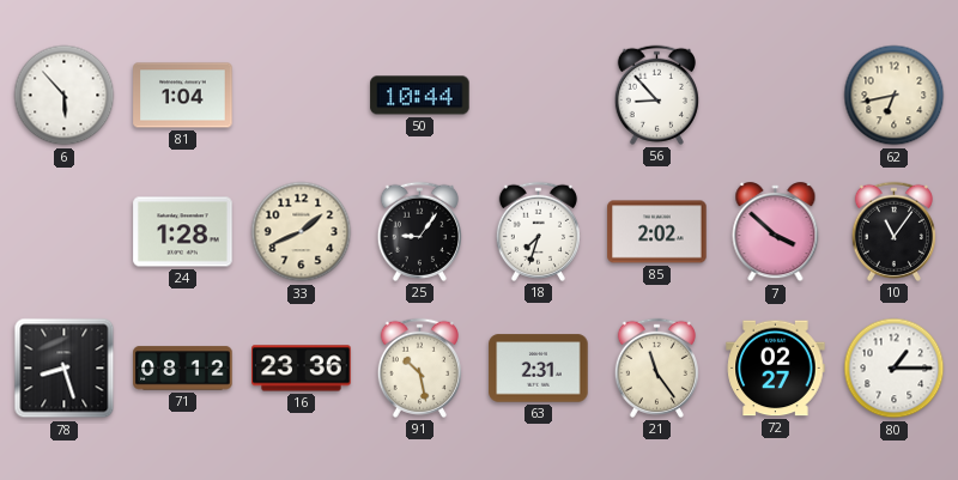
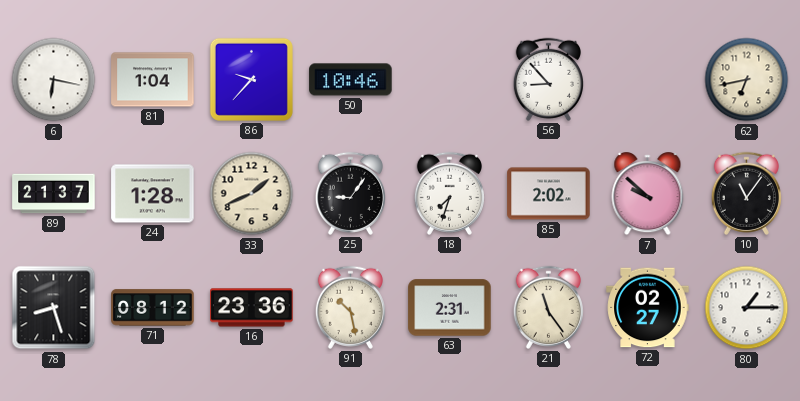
6: 5:53 -> 6:17 (54, 80)
86: none -> 9:37 (251, 79)
50: 10:44 -> 10:46 (351, 80)
89: none -> 21:37 (54, 194)
7: 3:52 -> 9:52 (648, 194)
